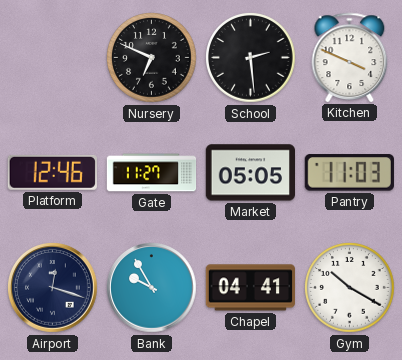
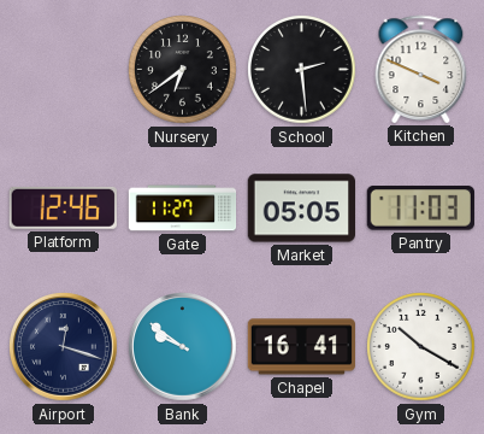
Nursery: 6:49 -> 6:39 (183, 70)
Bank: 9:55 -> 9:51 (183, 347)
Chapel: 04:41 -> 16:41 (301, 347)
